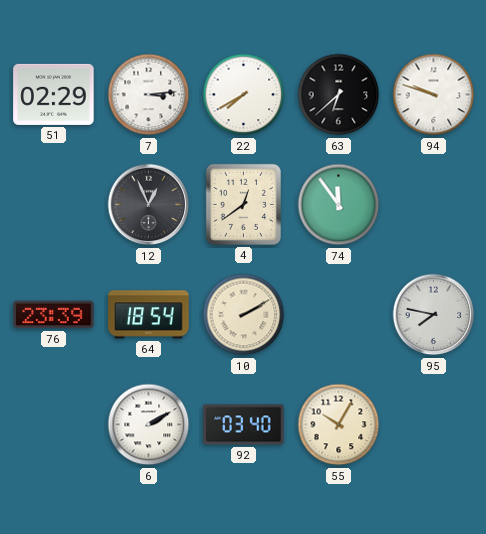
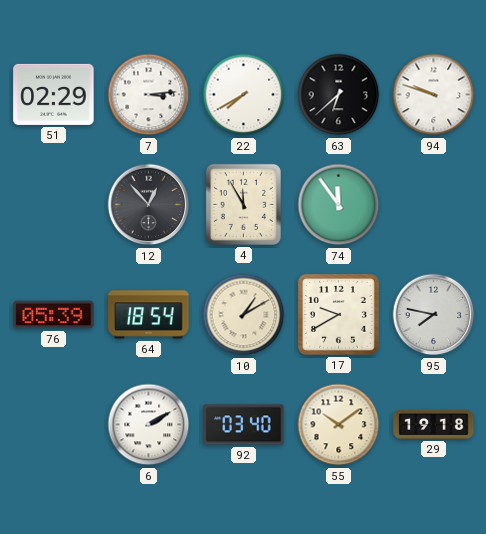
12: 12:56 -> 12:53 (149, 205)
4: 12:39 -> 11:55 (243, 204)
76: 23:39 -> 05:39 (54, 315)
10: 2:10 -> 1:10 (244, 315)
17: none -> 9:40 (338, 314)
55: 10:05 -> 10:09 (339, 425)
29: none -> 19:18 (434, 424)
